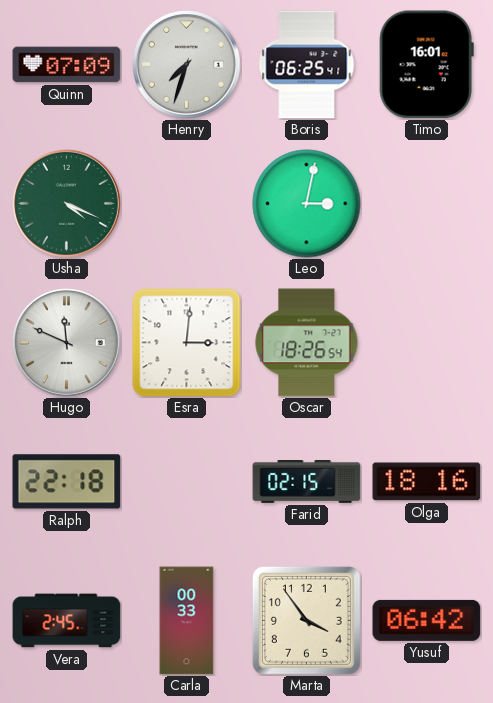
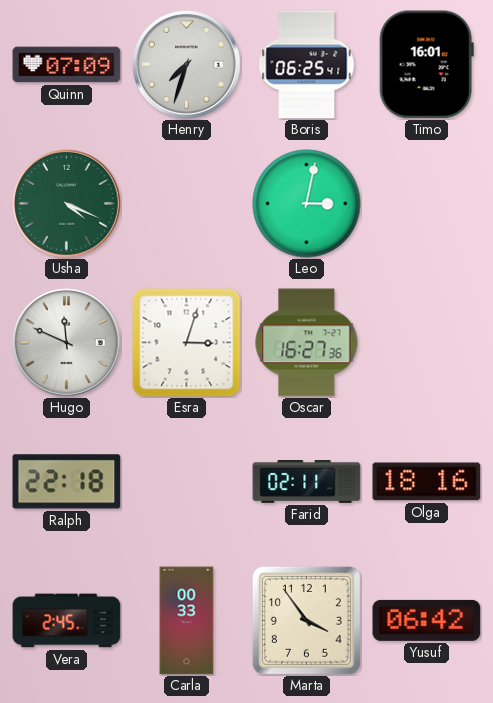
Esra: 3:01 -> 3:03 (187, 343)
Oscar: 18:26 -> 16:27 (307, 343)
Farid: 02:15 -> 02:11 (307, 482)
